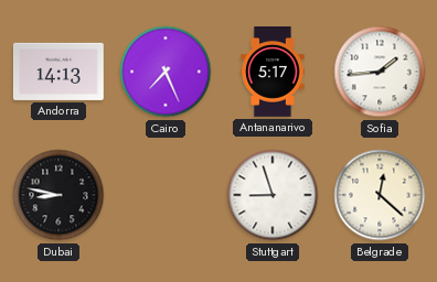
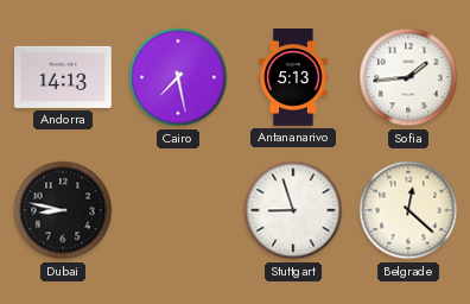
Cairo: 7:26 -> 7:28 (178, 77)
Antananarivo: 5:17 -> 5:13 (293, 78)
